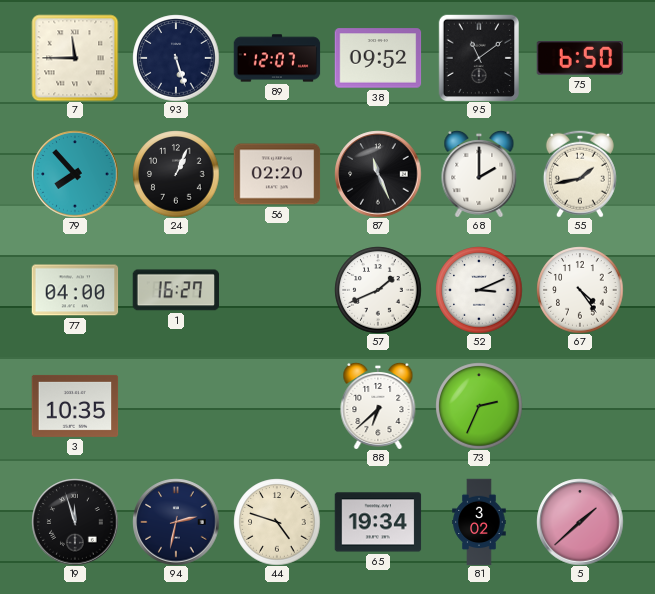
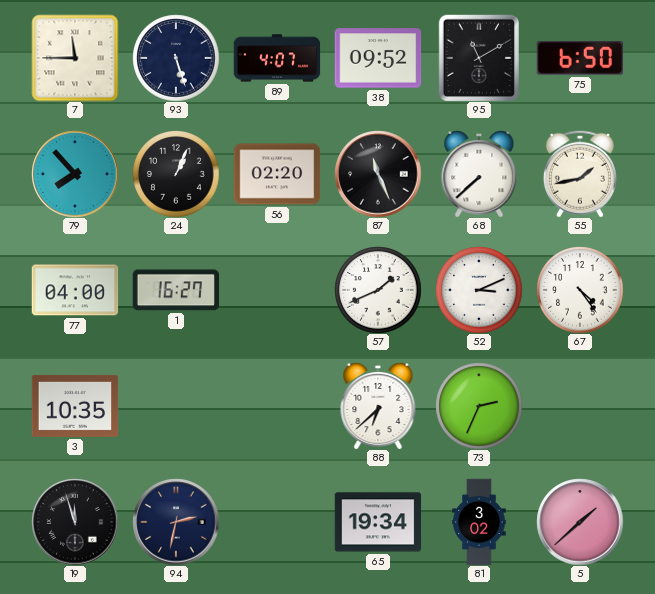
89: 12:07 -> 4:07 (277, 58)
95: 11:09 -> 11:10 (478, 58)
68: 2:00 -> 7:38 (479, 174)
44: 4:48 -> none (277, 522)
